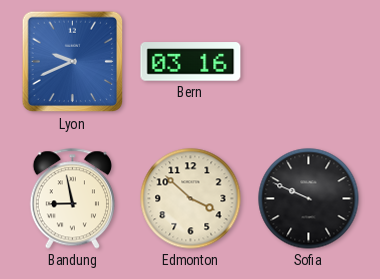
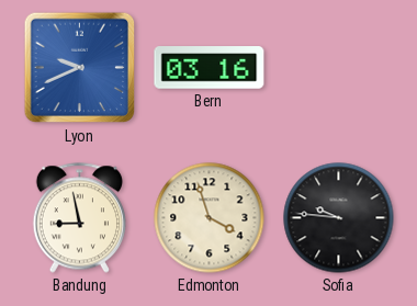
Edmonton: 3:52 -> 3:57 (210, 218)
Sofia: 9:49 -> 9:46 (339, 218)
